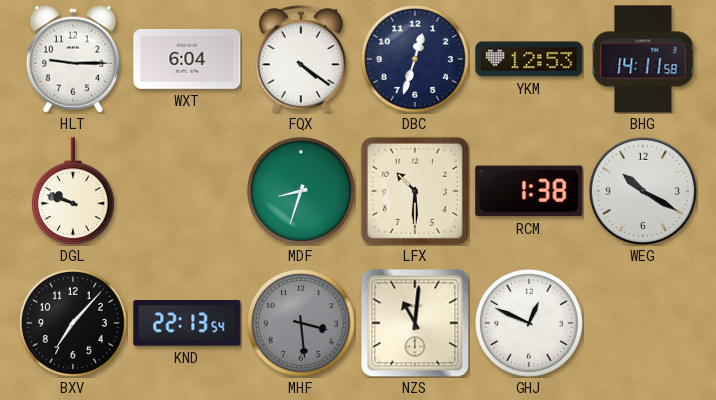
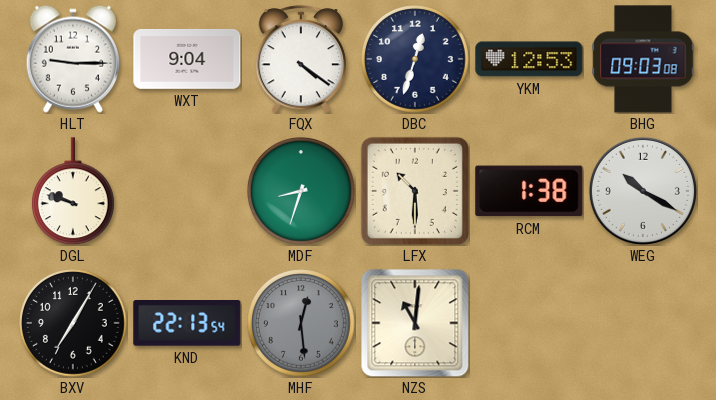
WXT: 6:04 -> 9:04 (187, 59)
BHG: 14:11 -> 09:03 (643, 59)
BXV: 7:07 -> 7:05 (74, 324)
MHF: 3:29 -> 12:29 (302, 324)
GHJ: 12:49 -> none (530, 324)
